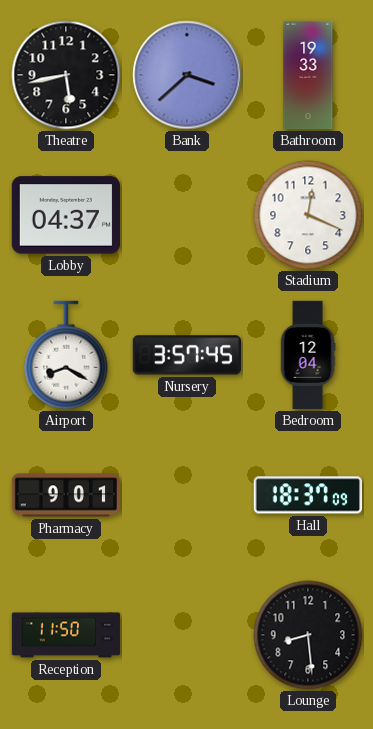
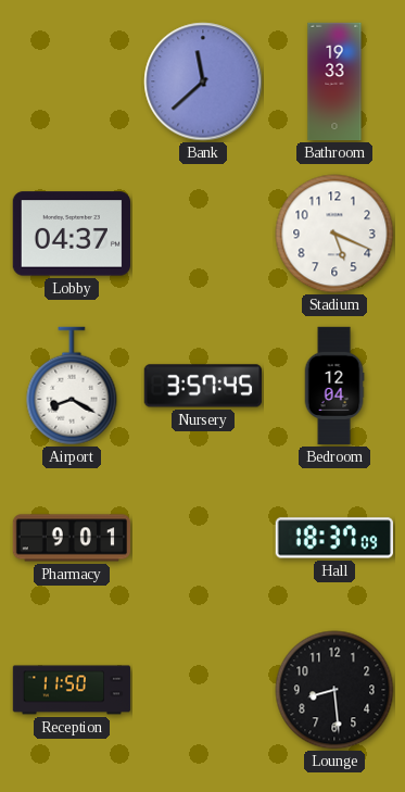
Theatre: 5:43 -> none (66, 75)
Bank: 3:38 -> 11:38 (203, 81)
Stadium: 12:19 -> 5:19 (334, 234)
